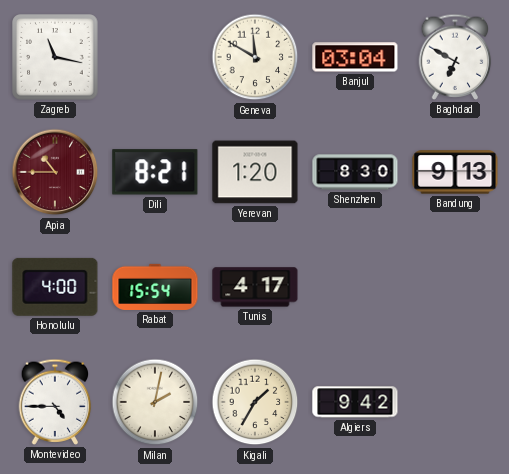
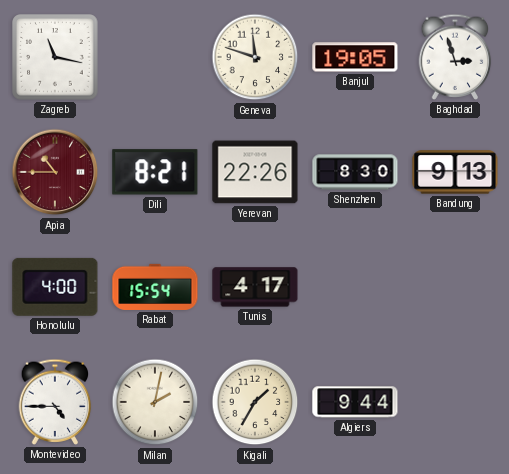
Geneva: 11:50 -> 11:48 (255, 57)
Banjul: 03:04 -> 19:05 (355, 57)
Baghdad: 6:50 -> 2:57 (455, 57)
Yerevan: 1:20 -> 22:26 (255, 172)
Algiers: 9:42 -> 9:44 (355, 402)
